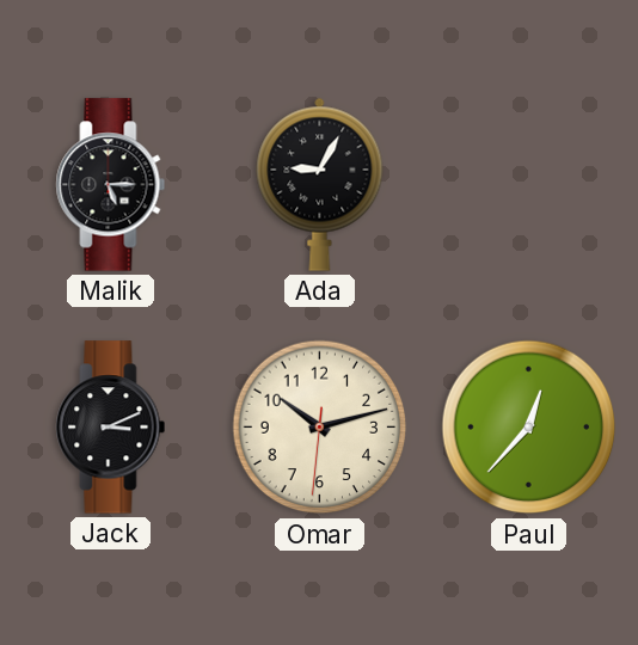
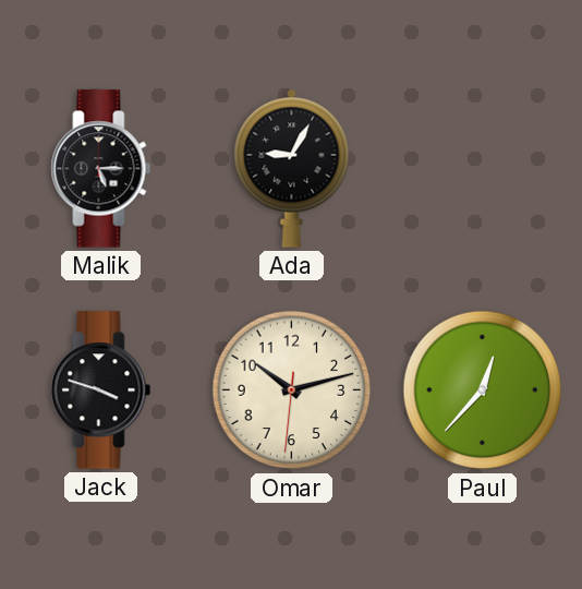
Jack: 3:11 -> 3:48 (101, 390)
